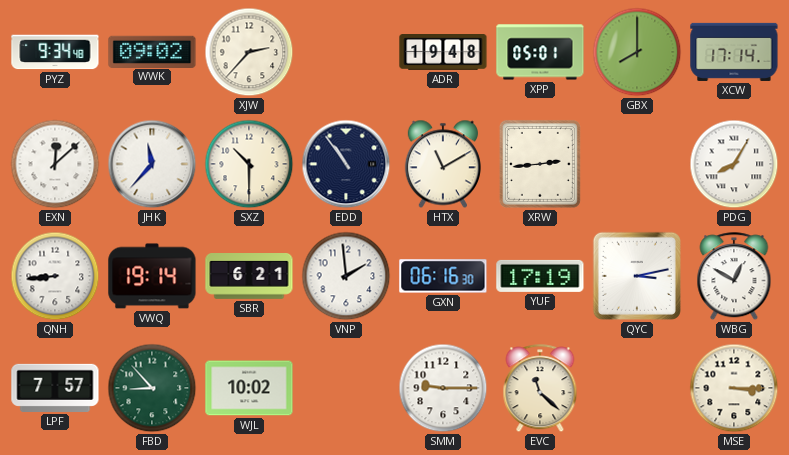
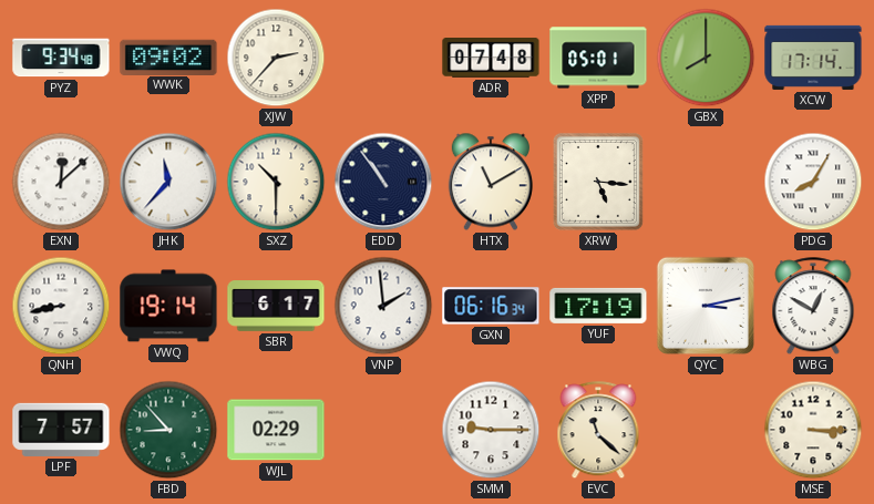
ADR: 19:48 -> 07:48 (491, 58)
XRW: 2:44 -> 5:16 (598, 182)
QNH: 8:44 -> 8:43 (61, 306)
SBR: 6:21 -> 6:17 (276, 306)
GXN: 06:16:30 -> 06:16:34 (491, 306)
WJL: 10:02 -> 02:29 (276, 430)
